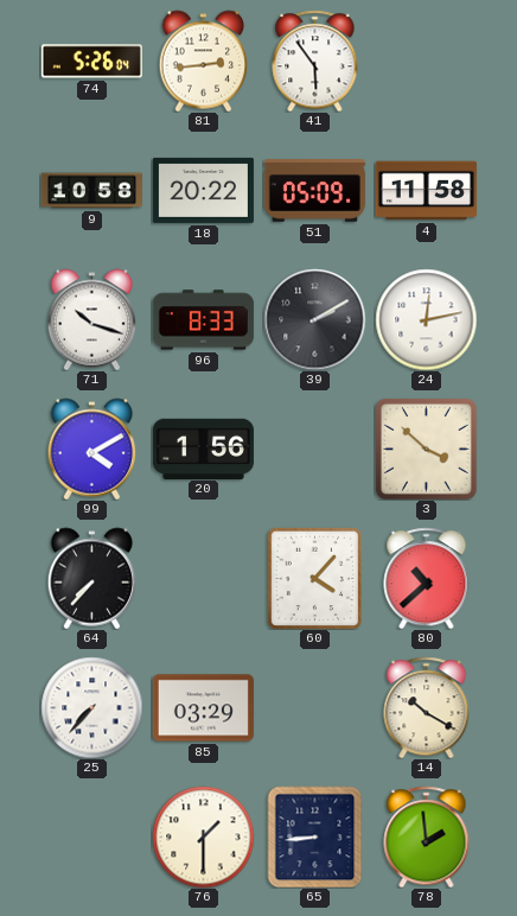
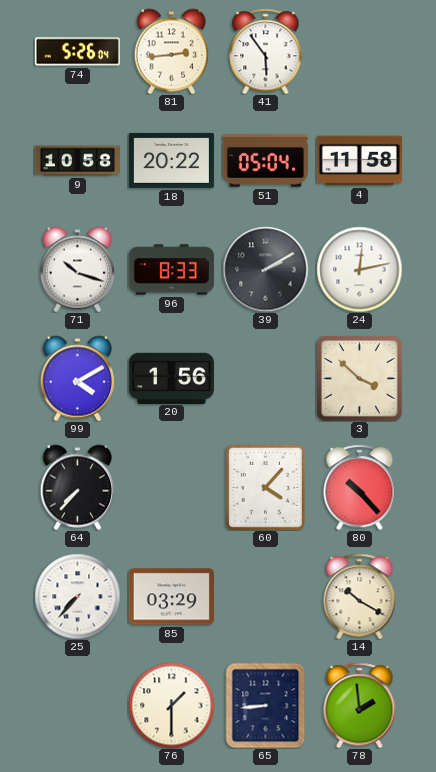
51: 05:09 -> 05:04 (265, 161)
80: 10:38 -> 10:23 (360, 487)
